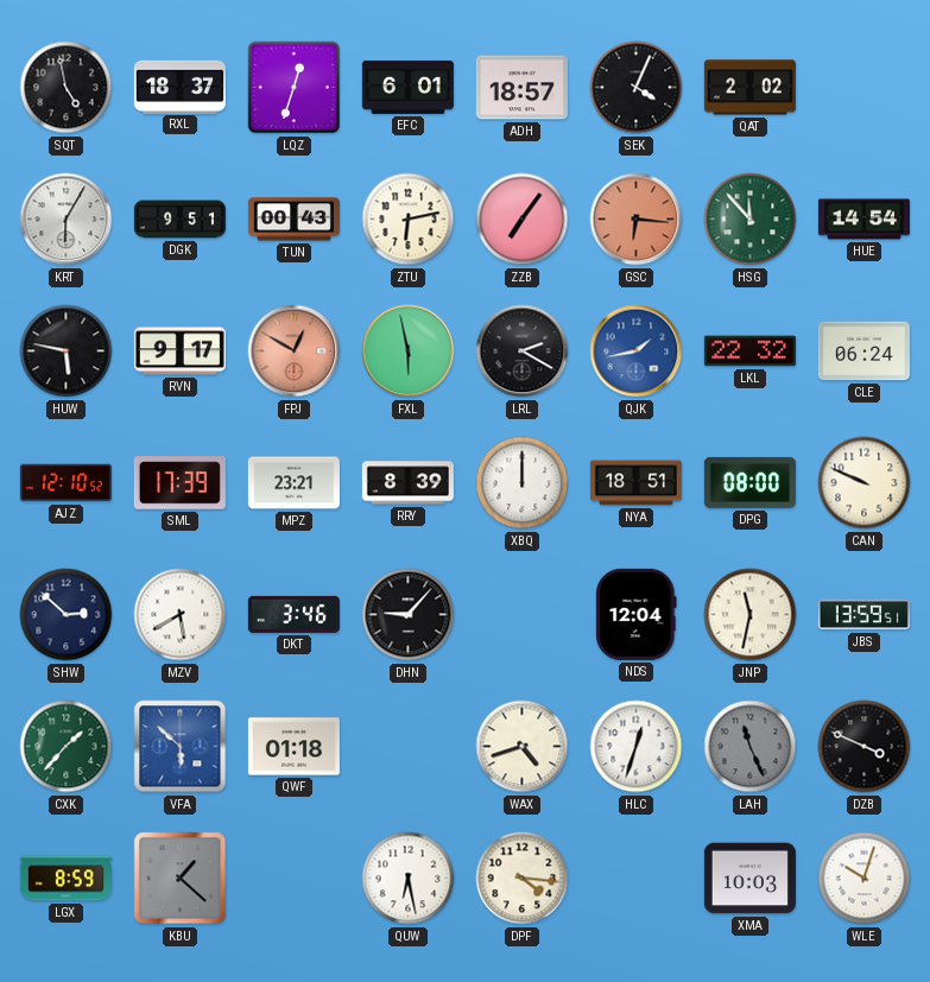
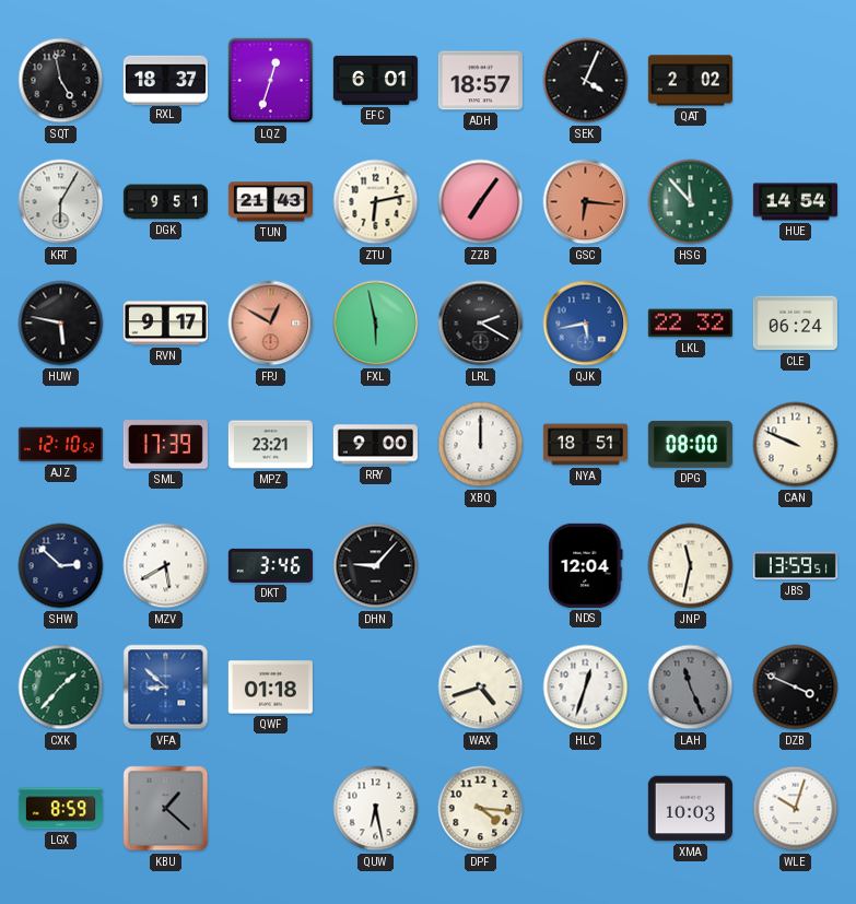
TUN: 00:43 -> 21:43 (270, 202)
QJK: 1:43 -> 5:43 (586, 324)
RRY: 8:39 -> 9:00 (375, 445)
VFA: 5:52 -> 8:52 (166, 688)
